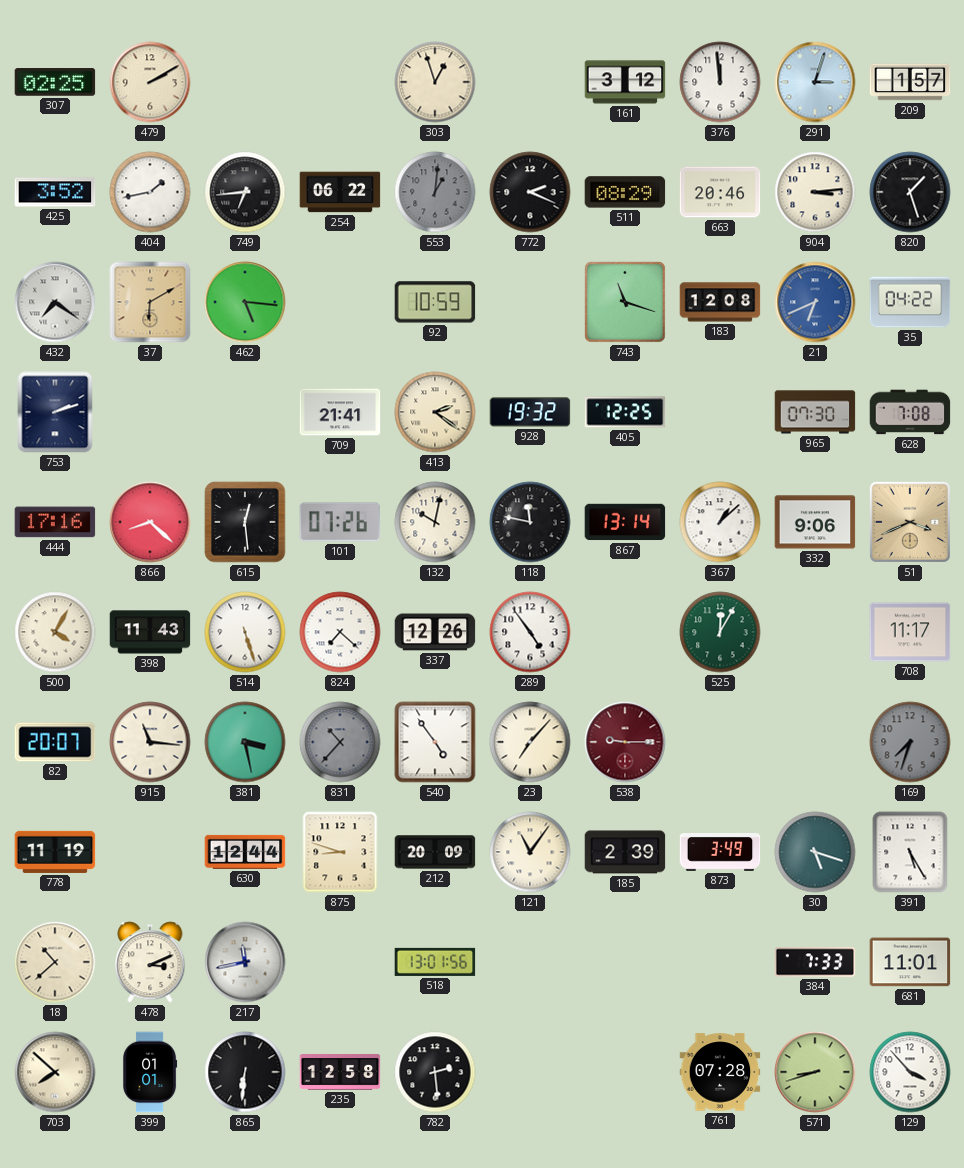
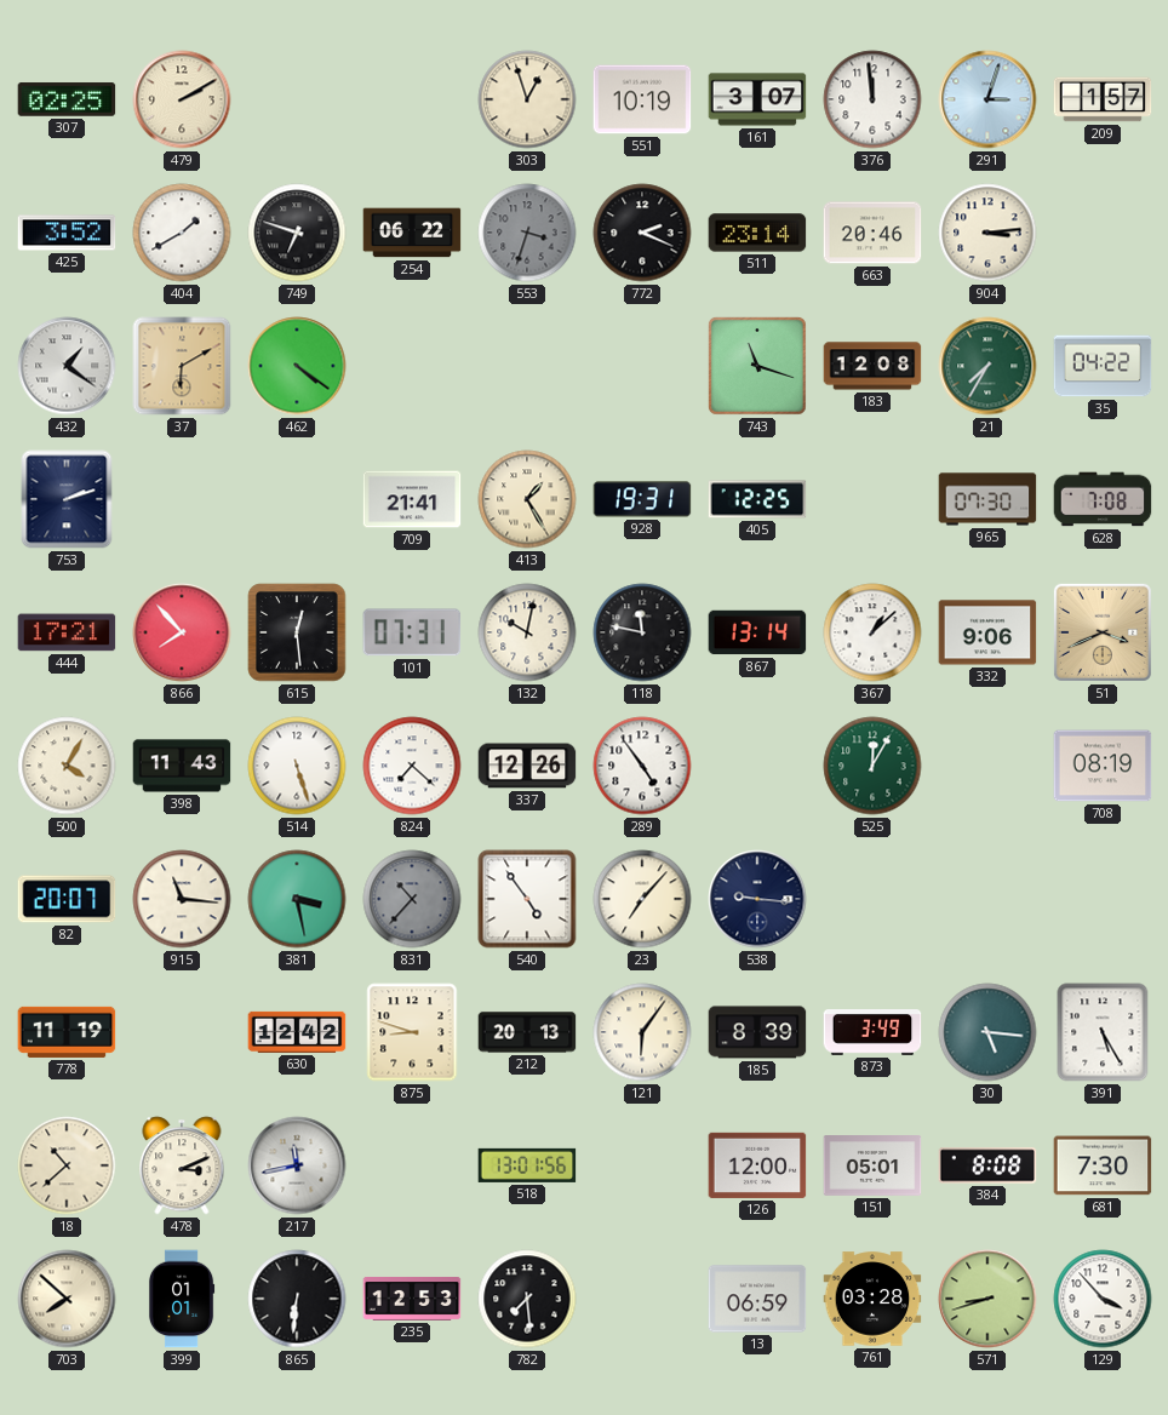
551: none -> 10:19 (642, 99)
161: 3:12 -> 3:07 (757, 99)
404: 1:43 -> 1:40 (182, 233)
749: 6:44 -> 6:48 (297, 233)
553: 1:01 -> 3:33 (527, 233)
511: 08:29 -> 23:14 (757, 233)
820: 1:27 -> none (910, 192)
432: 7:21 -> 1:21 (67, 366)
462: 5:16 -> 4:21 (297, 366)
92: 10:59 -> none (435, 302)
21: 6:41 -> 7:35 (987, 366)
21 dial: blue -> green (987, 366)
413: 2:21 -> 1:25 (527, 499)
928: 19:32 -> 19:31 (642, 499)
444: 17:16 -> 17:21 (67, 632)
866: 8:22 -> 7:53 (182, 632)
101: 07:26 -> 07:31 (412, 632)
708: 11:17 -> 08:19 (1103, 766)
538: 9:15 -> 9:16 (757, 899)
538 dial: burgundy -> navy (757, 899)
169: 7:33 -> none (910, 742)
630: 12:44 -> 12:42 (297, 1032)
212: 20:09 -> 20:13 (527, 1032)
121: 11:06 -> 6:06 (642, 1032)
185: 2:39 -> 8:39 (757, 1032)
30: 5:18 -> 5:16 (987, 1032)
126: none -> 12:00 (757, 1165)
151: none -> 05:01 (872, 1167)
384: 7:33 -> 8:08 (987, 1165)
681: 11:01 -> 7:30 (1103, 1165)
235: 12:58 -> 12:53 (412, 1299)
782: 2:29 -> 7:29 (527, 1299)
13: none -> 06:59 (757, 1299)
761: 07:28 -> 03:28 (872, 1299)
